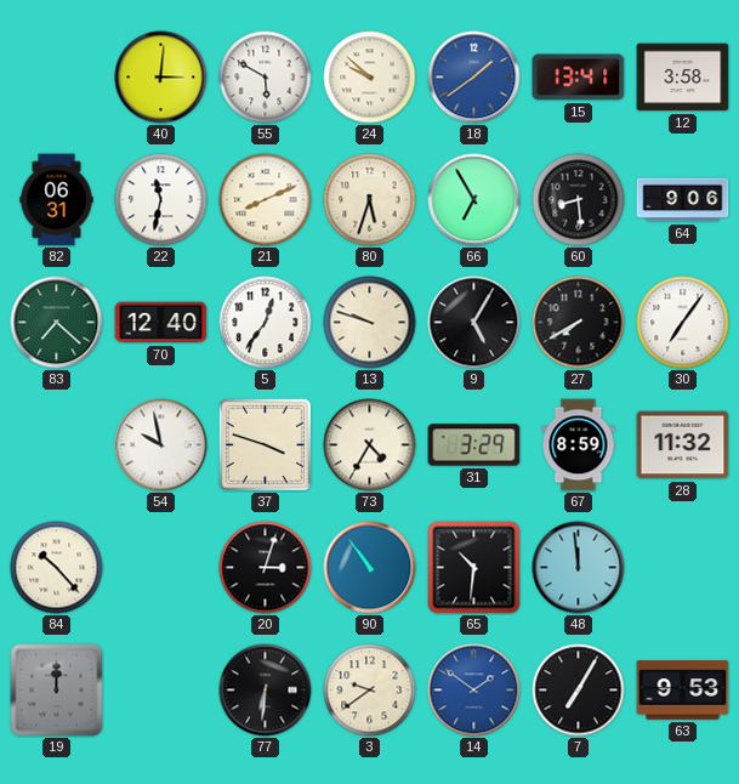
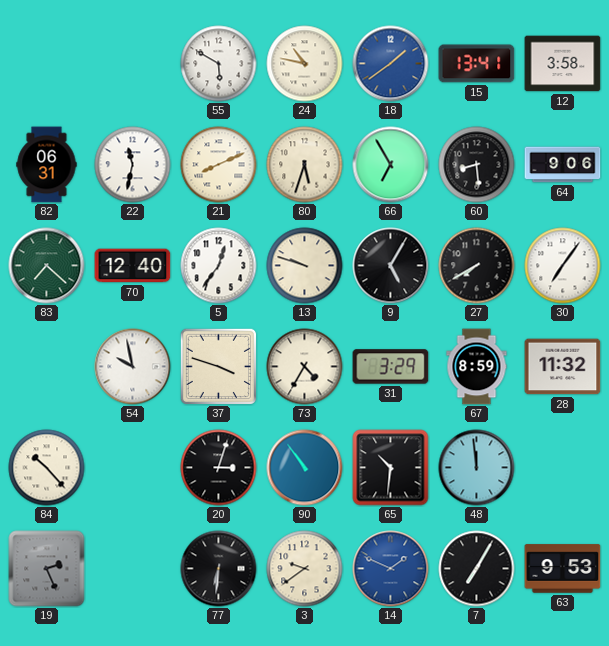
40: 3:01 -> none (161, 78)
24: 9:52 -> 10:47 (305, 64)
19: 12:00 -> 2:26 (47, 569)
14: 1:51 -> 1:49 (391, 569)
